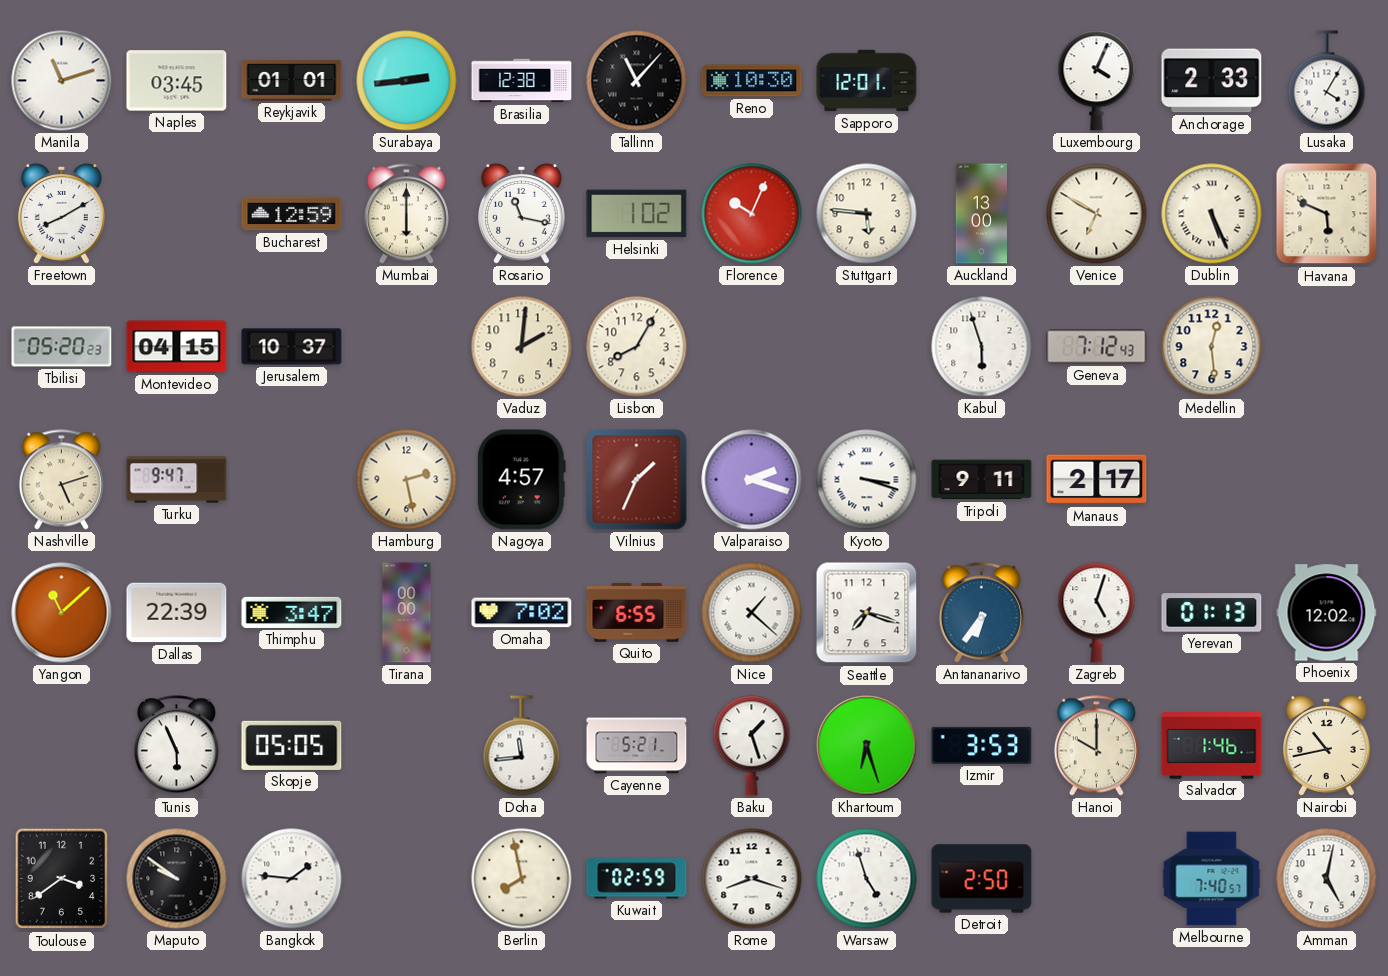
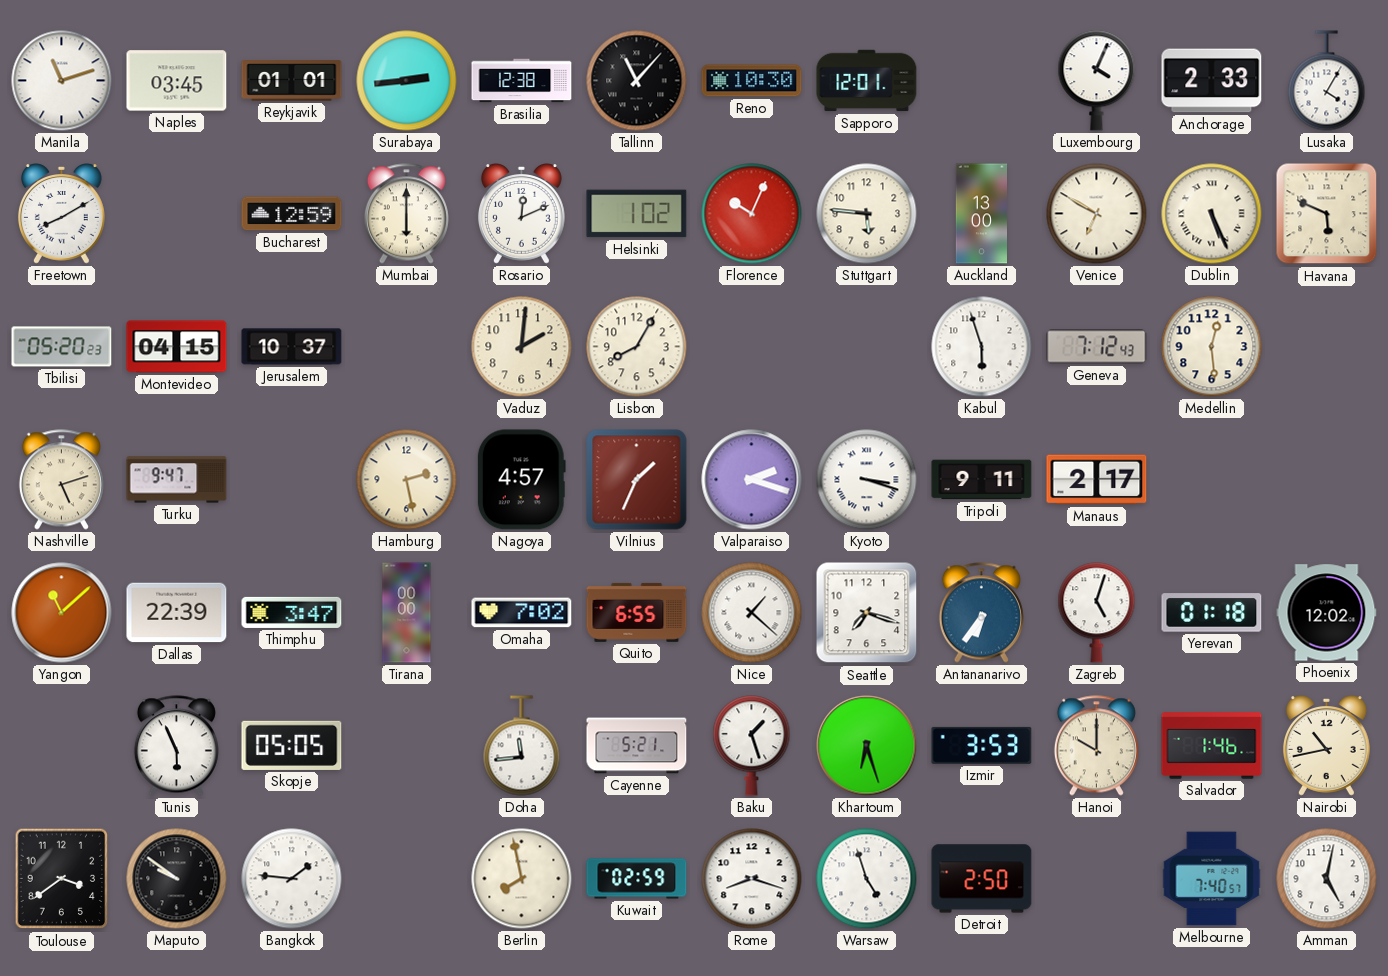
Rosario: 11:17 -> 12:11 (521, 214)
Yerevan: 01:13 -> 01:18 (1212, 613)
